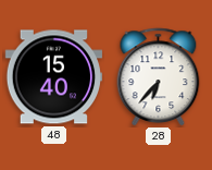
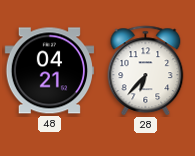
48: 15:40 -> 04:21 (50, 71)
